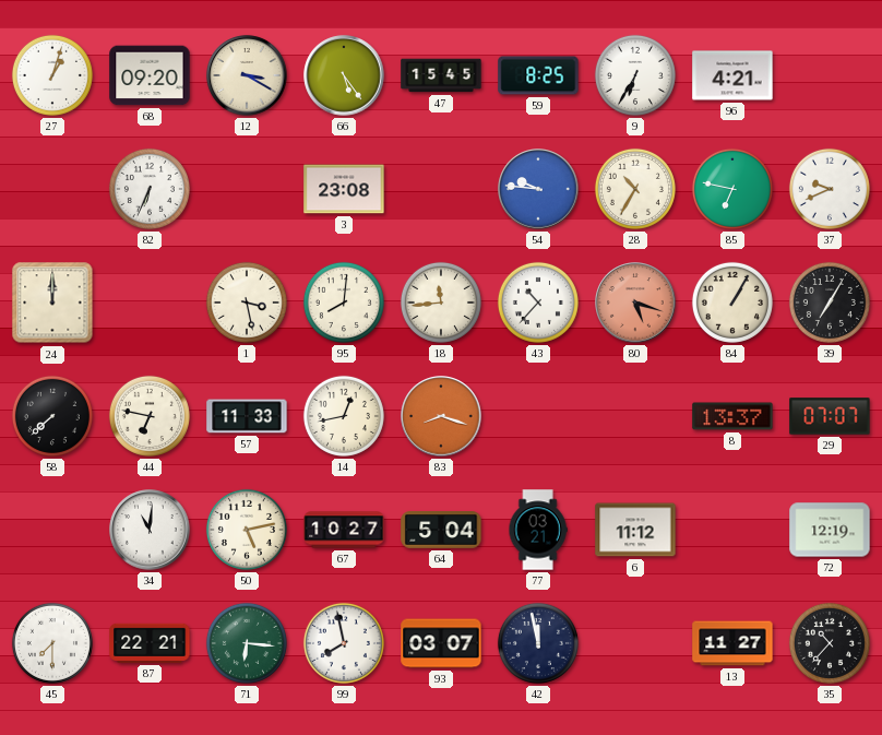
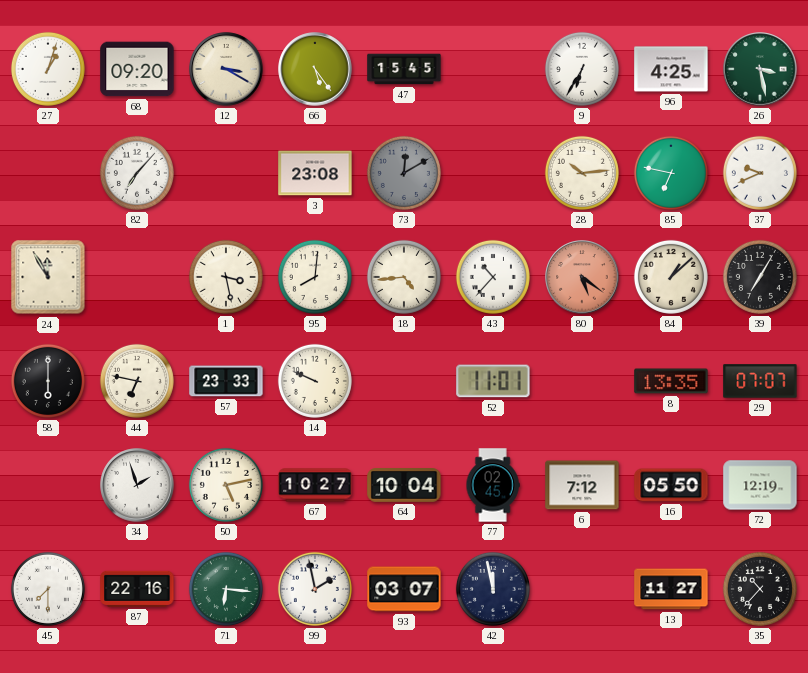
59: 8:25 -> none (538, 75)
96: 4:21 -> 4:25 (671, 69)
26: none -> 3:28 (760, 69)
82: 6:34 -> 7:07 (137, 173)
73: none -> 12:10 (404, 173)
54: 9:46 -> none (538, 189)
28: 10:35 -> 10:14 (582, 173)
24: 12:00 -> 11:55 (48, 277)
18: 11:44 -> 4:44 (404, 277)
80: 5:18 -> 5:21 (582, 277)
84: 1:05 -> 1:08 (671, 277)
58: 7:38 -> 6:00 (48, 381)
57: 11:33 -> 23:33 (226, 381)
14: 12:43 -> 9:49 (315, 381)
83: 8:18 -> none (441, 416)
52: none -> 11:01 (493, 381)
8: 13:37 -> 13:35 (671, 381)
34: 11:01 -> 1:57 (137, 485)
64: 5:04 -> 10:04 (404, 485)
77: 03:21 -> 02:45 (493, 485)
6: 11:12 -> 7:12 (582, 485)
16: none -> 05:50 (671, 485)
87: 22:21 -> 22:16 (137, 589)
99: 7:58 -> 1:58 (315, 589)
